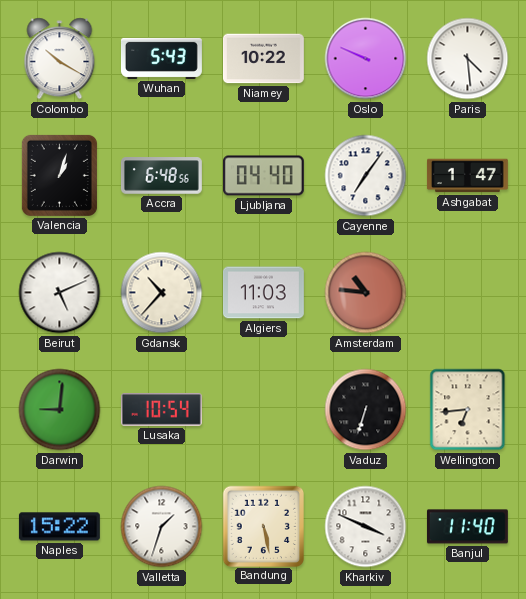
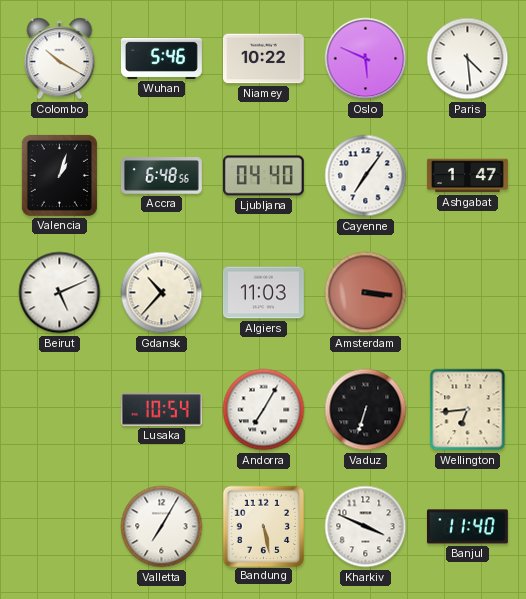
Wuhan: 5:43 -> 5:46 (161, 58)
Oslo: 9:49 -> 5:49 (366, 59)
Amsterdam: 10:46 -> 3:16 (366, 293)
Darwin: 9:01 -> none (60, 410)
Andorra: none -> 7:05 (264, 410)
Naples: 15:22 -> none (59, 527)
Valletta: 1:33 -> 7:05 (162, 527)
